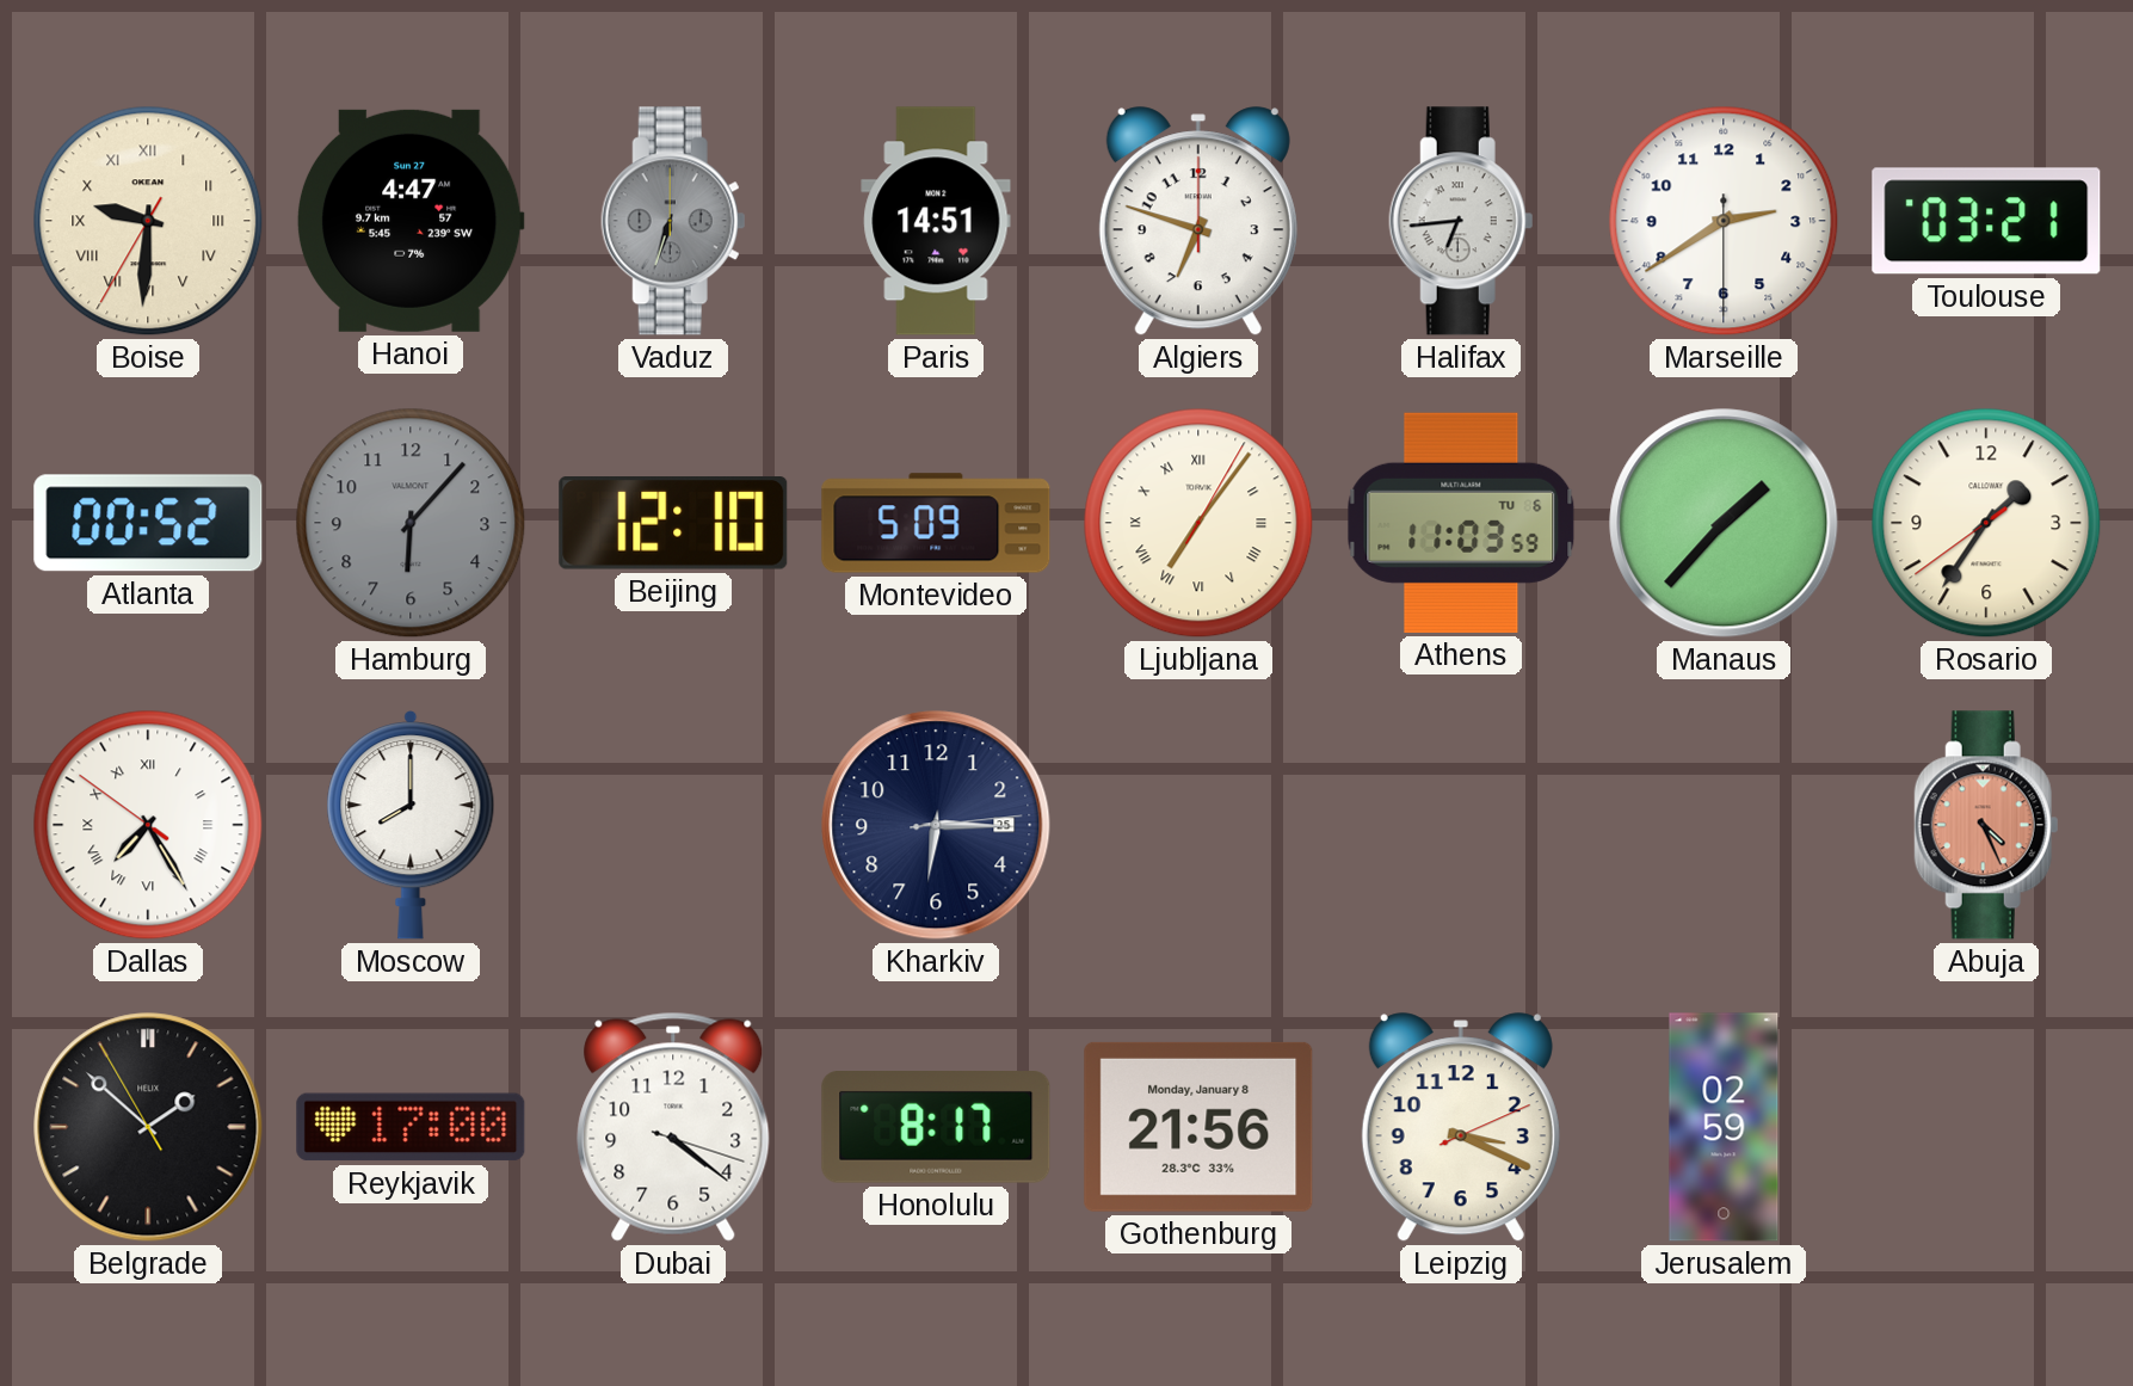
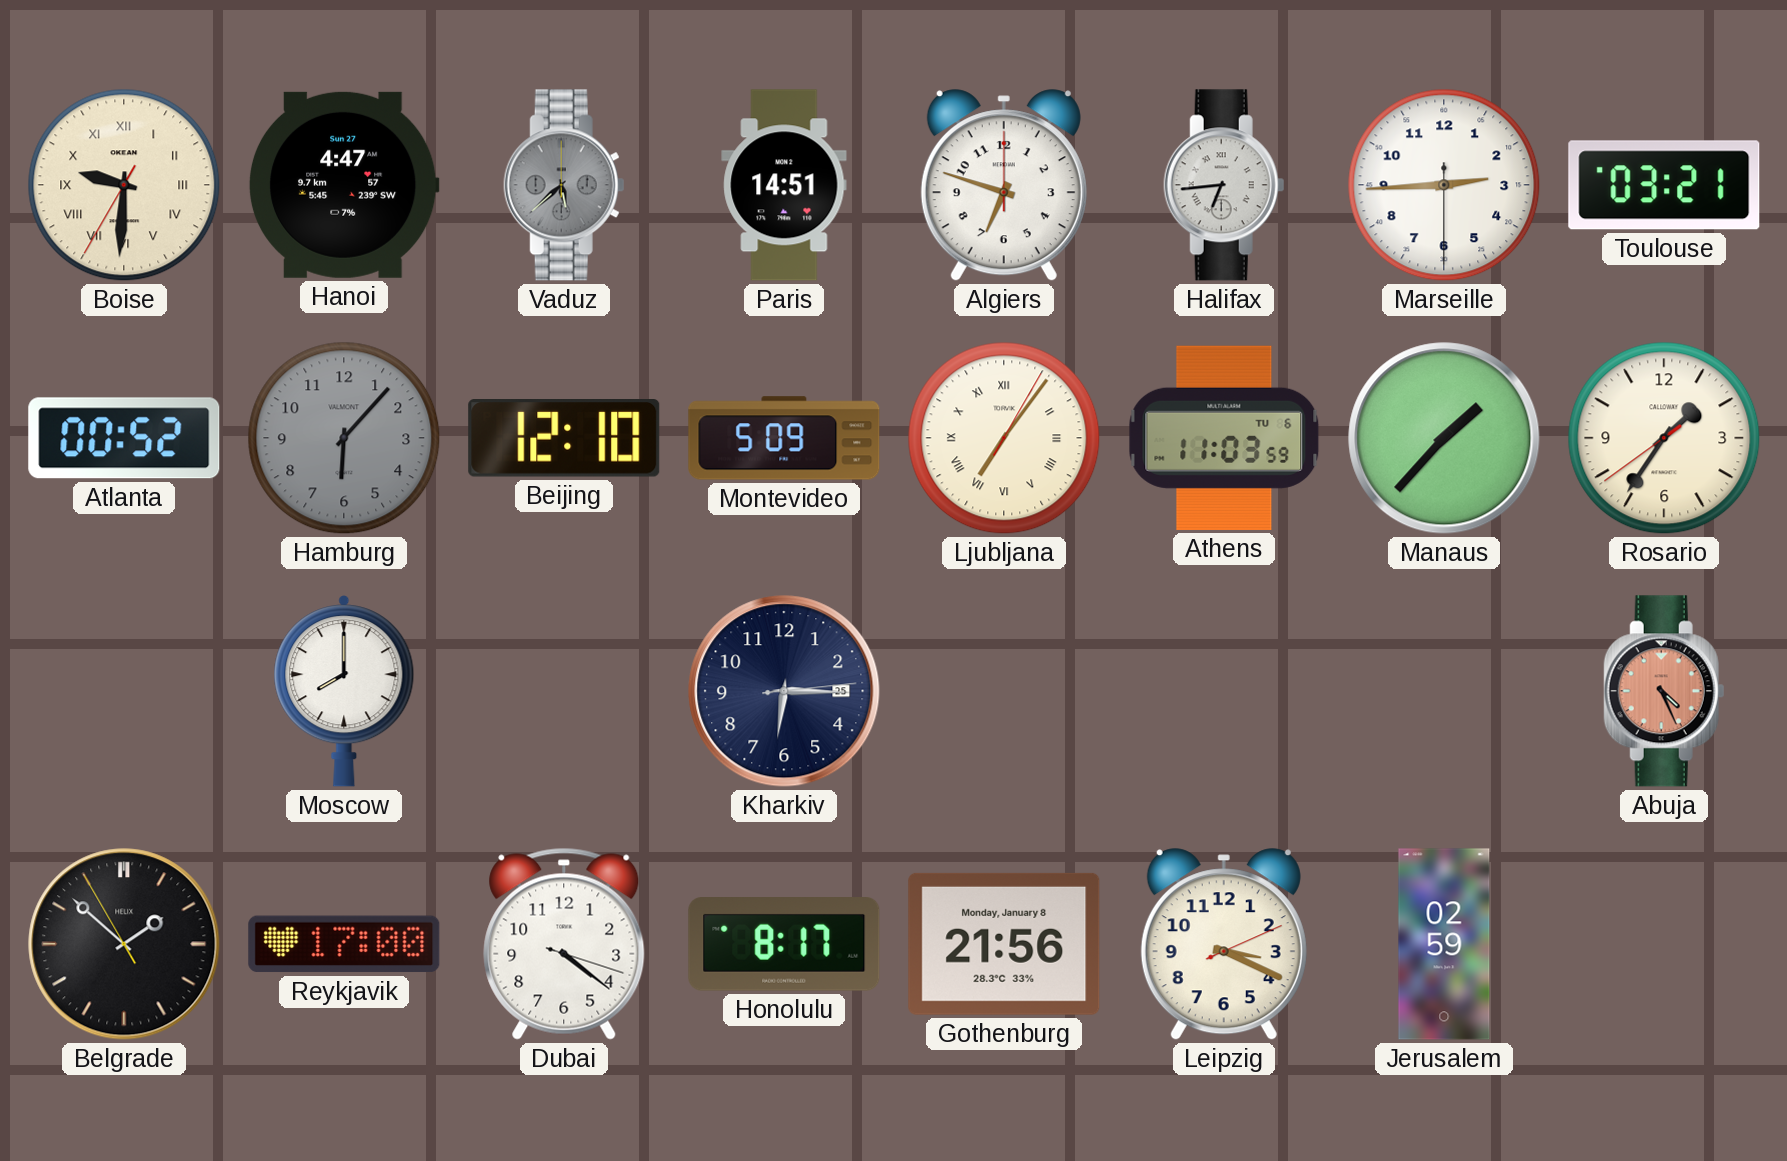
Vaduz: 6:33 -> 5:38 (564, 185)
Marseille: 2:39 -> 2:44 (1444, 185)
Dallas: 7:24 -> none (148, 825)
